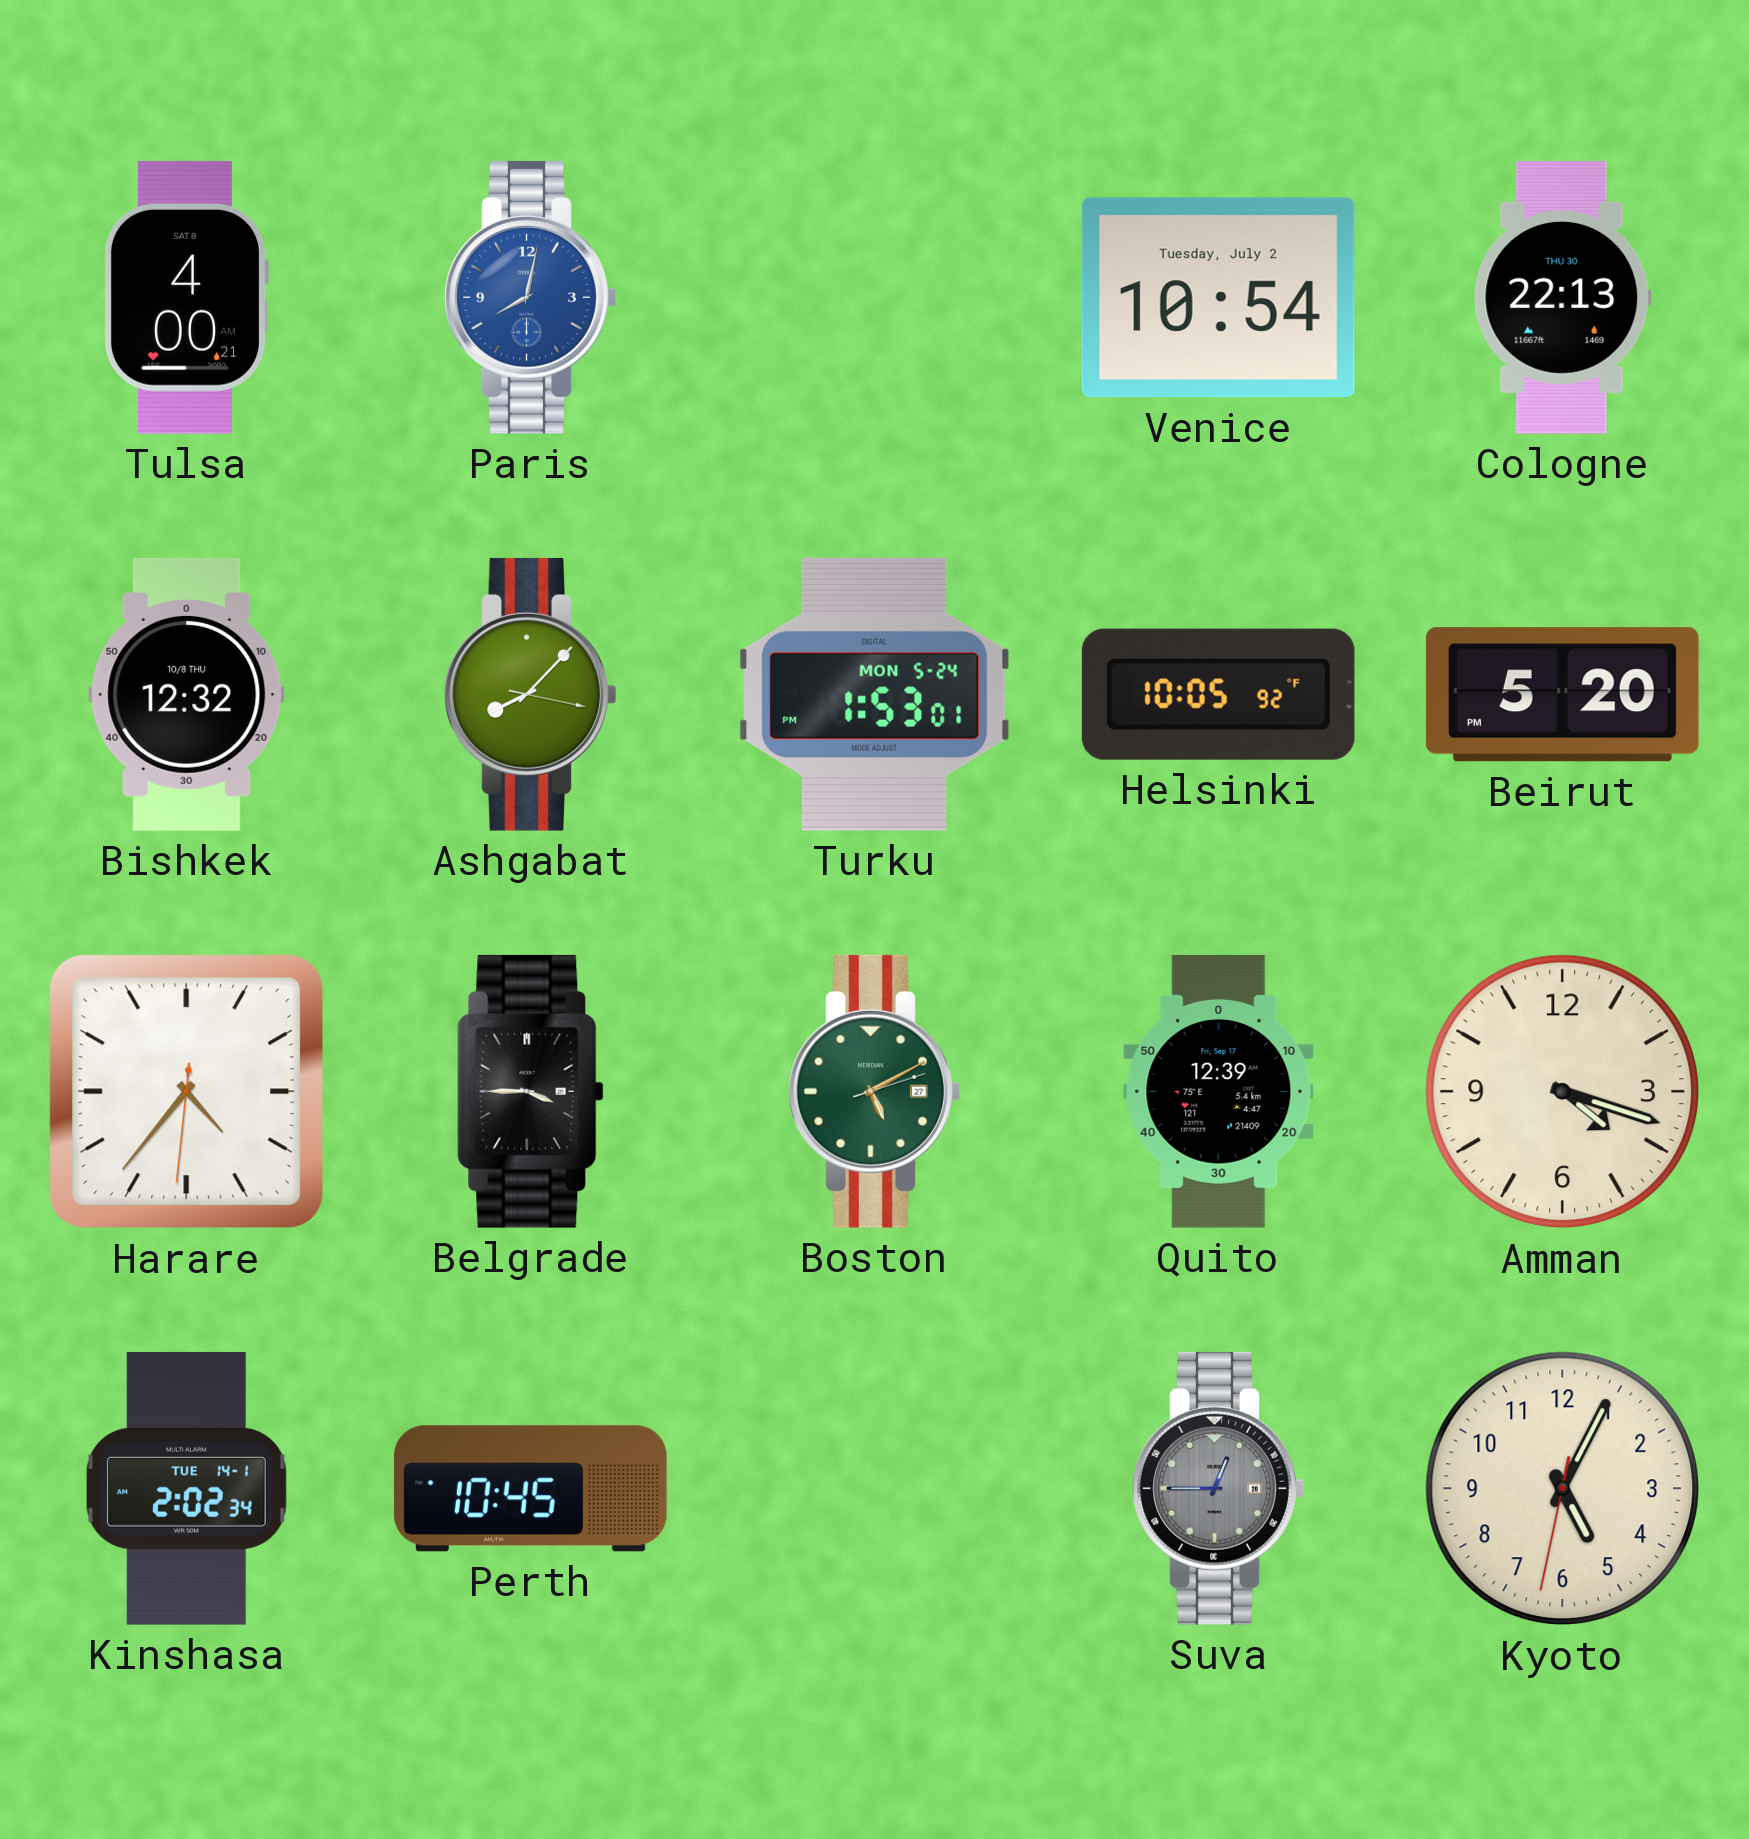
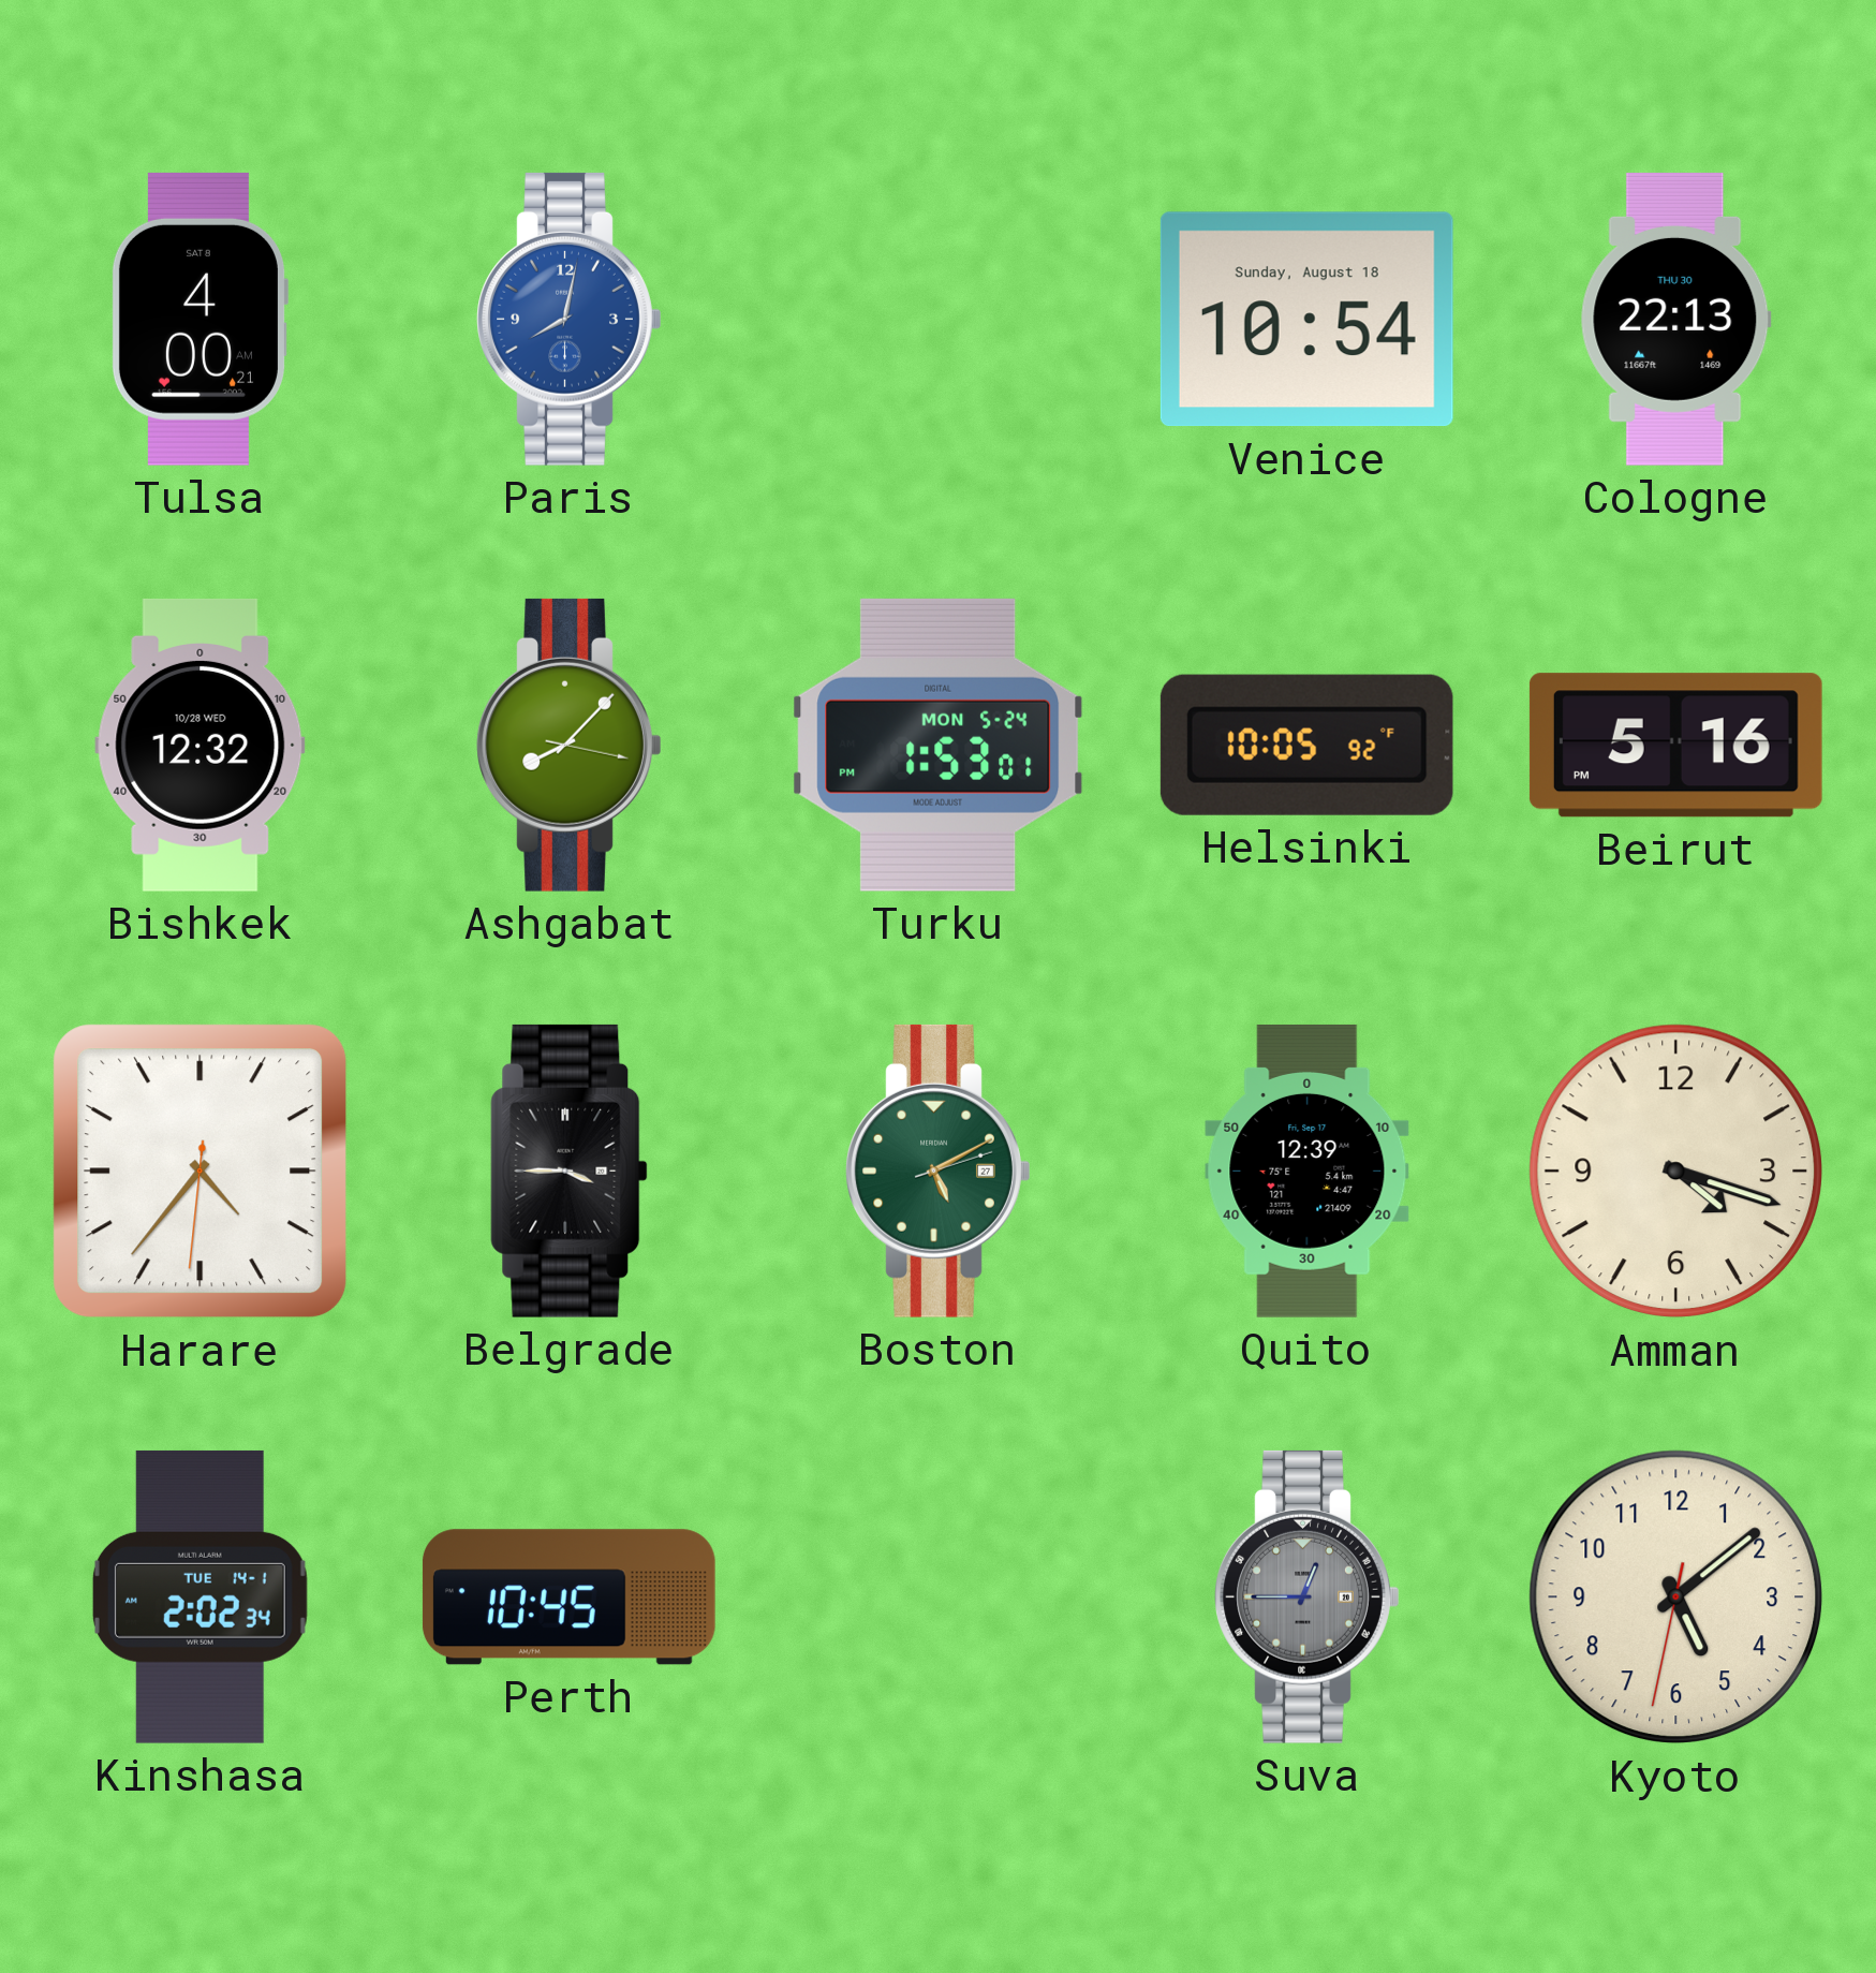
Venice date: Tuesday, July 2 -> Sunday, August 18 (1306, 320)
Bishkek date: 10/8 THU -> 10/28 WED (201, 745)
Beirut: 5:20 -> 5:16 (1675, 746)
Kyoto: 5:04 -> 5:08 (1676, 1597)
